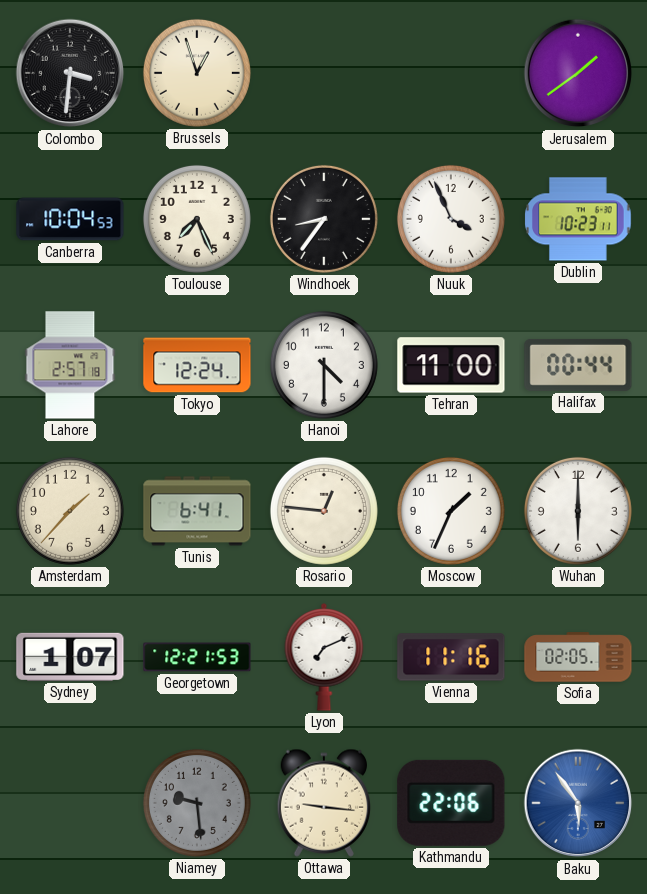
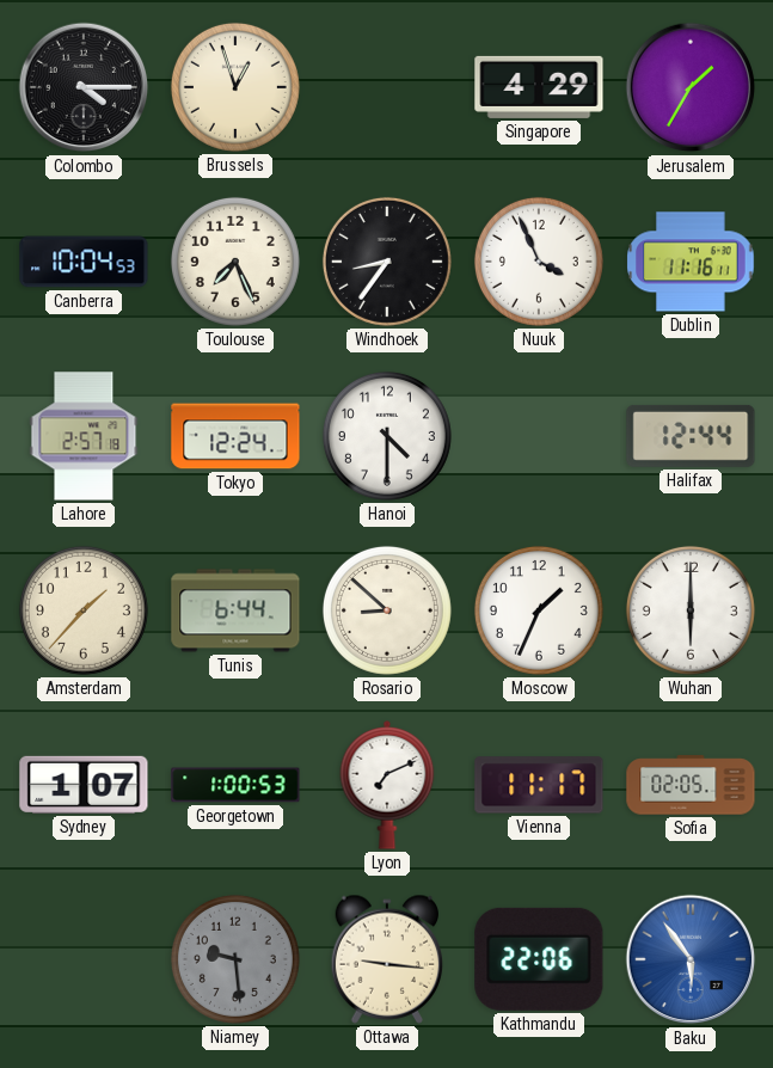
Colombo: 3:31 -> 4:15 (84, 87)
Singapore: none -> 4:29 (539, 87)
Jerusalem: 1:39 -> 1:35 (691, 87)
Dublin: 10:23 -> 11:16 (691, 262)
Tehran: 11:00 -> none (451, 365)
Halifax: 00:44 -> 12:44 (691, 436)
Tunis: 6:41 -> 6:44 (235, 610)
Rosario: 12:46 -> 8:52 (387, 610)
Georgetown: 12:21 -> 1:00 (235, 785)
Vienna: 11:16 -> 11:17 (539, 785)
